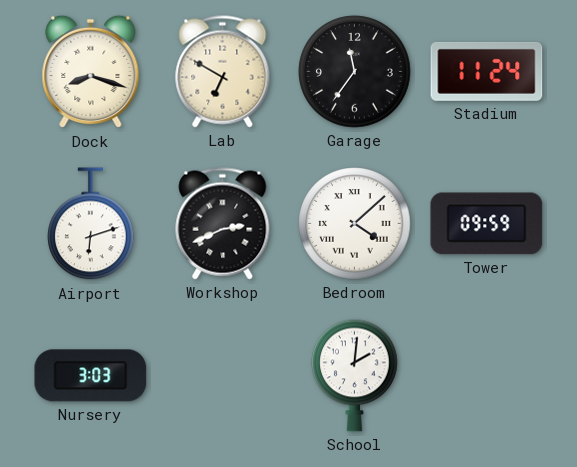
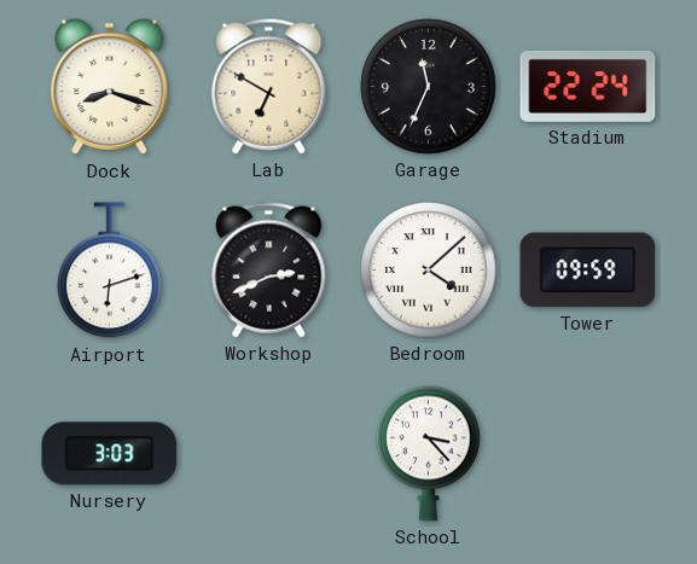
Garage: 11:36 -> 11:34 (429, 87)
Stadium: 11:24 -> 22:24 (588, 86)
School: 2:01 -> 3:23 (429, 453)
